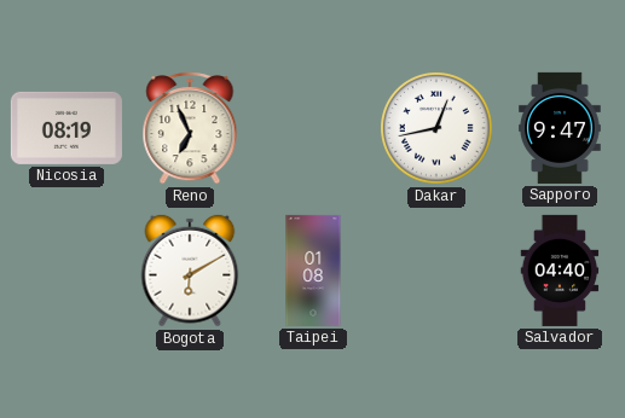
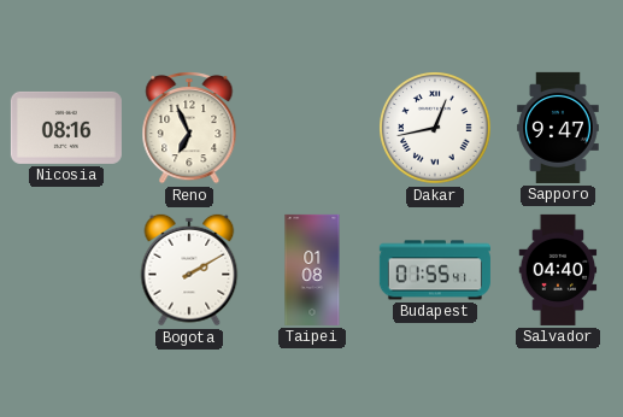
Nicosia: 08:19 -> 08:16 (66, 128)
Bogota: 6:10 -> 2:10 (189, 270)
Budapest: none -> 01:55 (435, 270)
